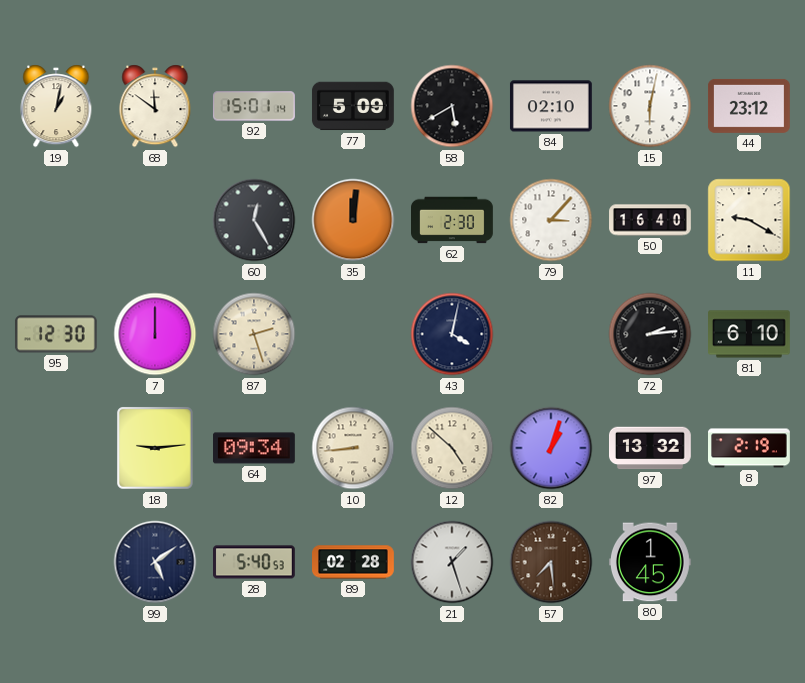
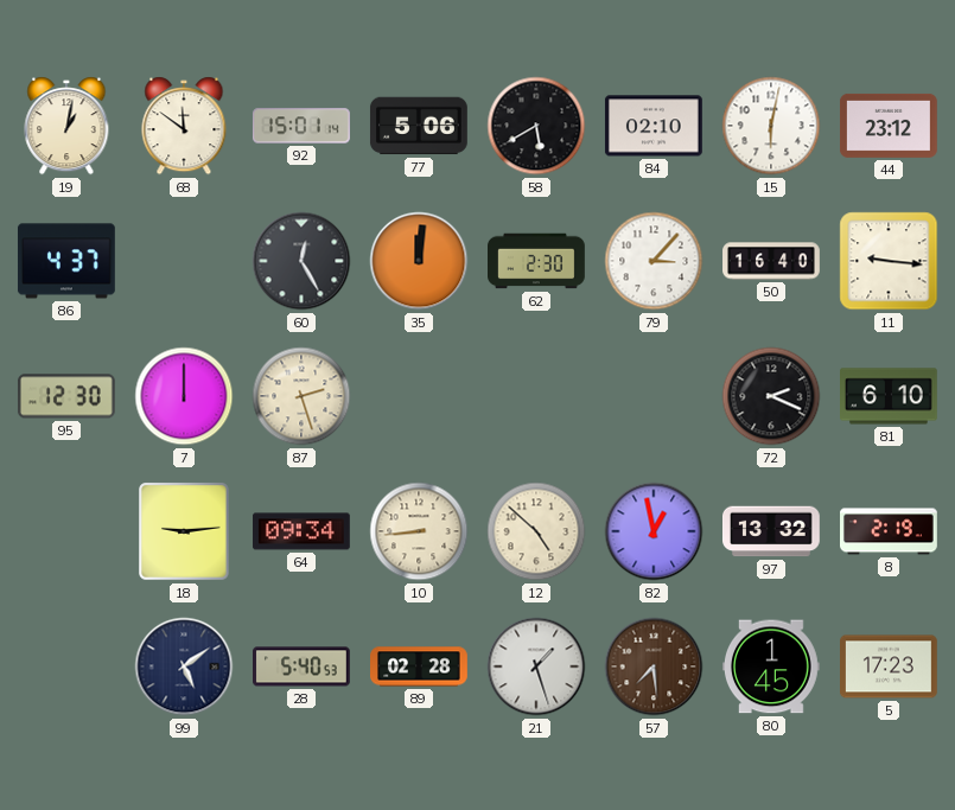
77: 5:09 -> 5:06 (419, 126)
86: none -> 4:37 (66, 261)
11: 9:20 -> 9:16 (889, 261)
43: 4:02 -> none (452, 334)
72: 2:14 -> 2:19 (771, 396)
82: 1:03 -> 12:58 (654, 531)
5: none -> 17:23 (890, 667)
